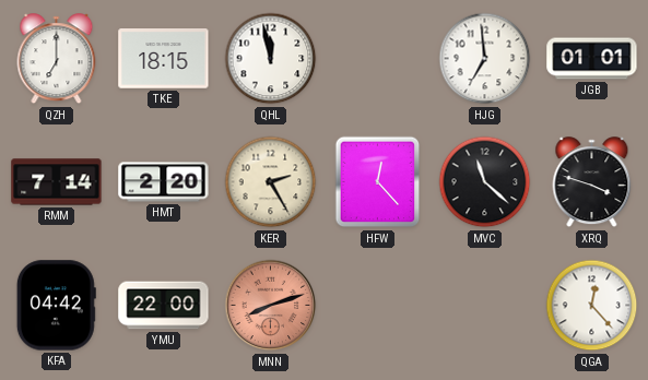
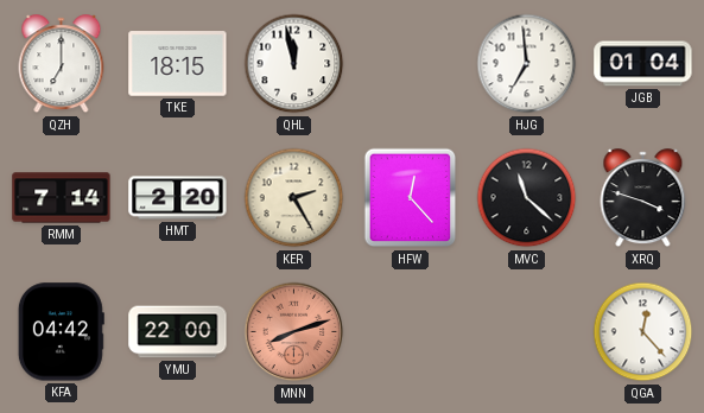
JGB: 01:01 -> 01:04 (643, 64)
